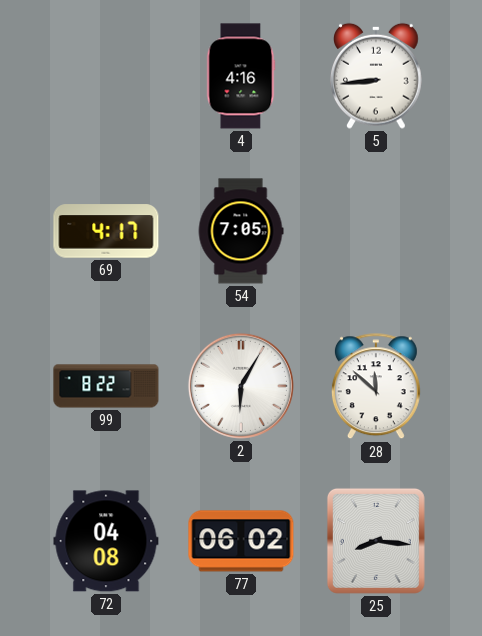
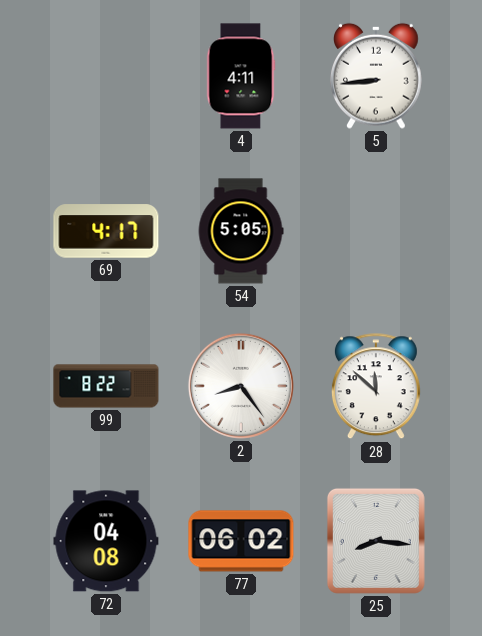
4: 4:16 -> 4:11 (241, 76)
54: 7:05 -> 5:05 (241, 231)
2: 6:05 -> 8:24 (241, 386)
